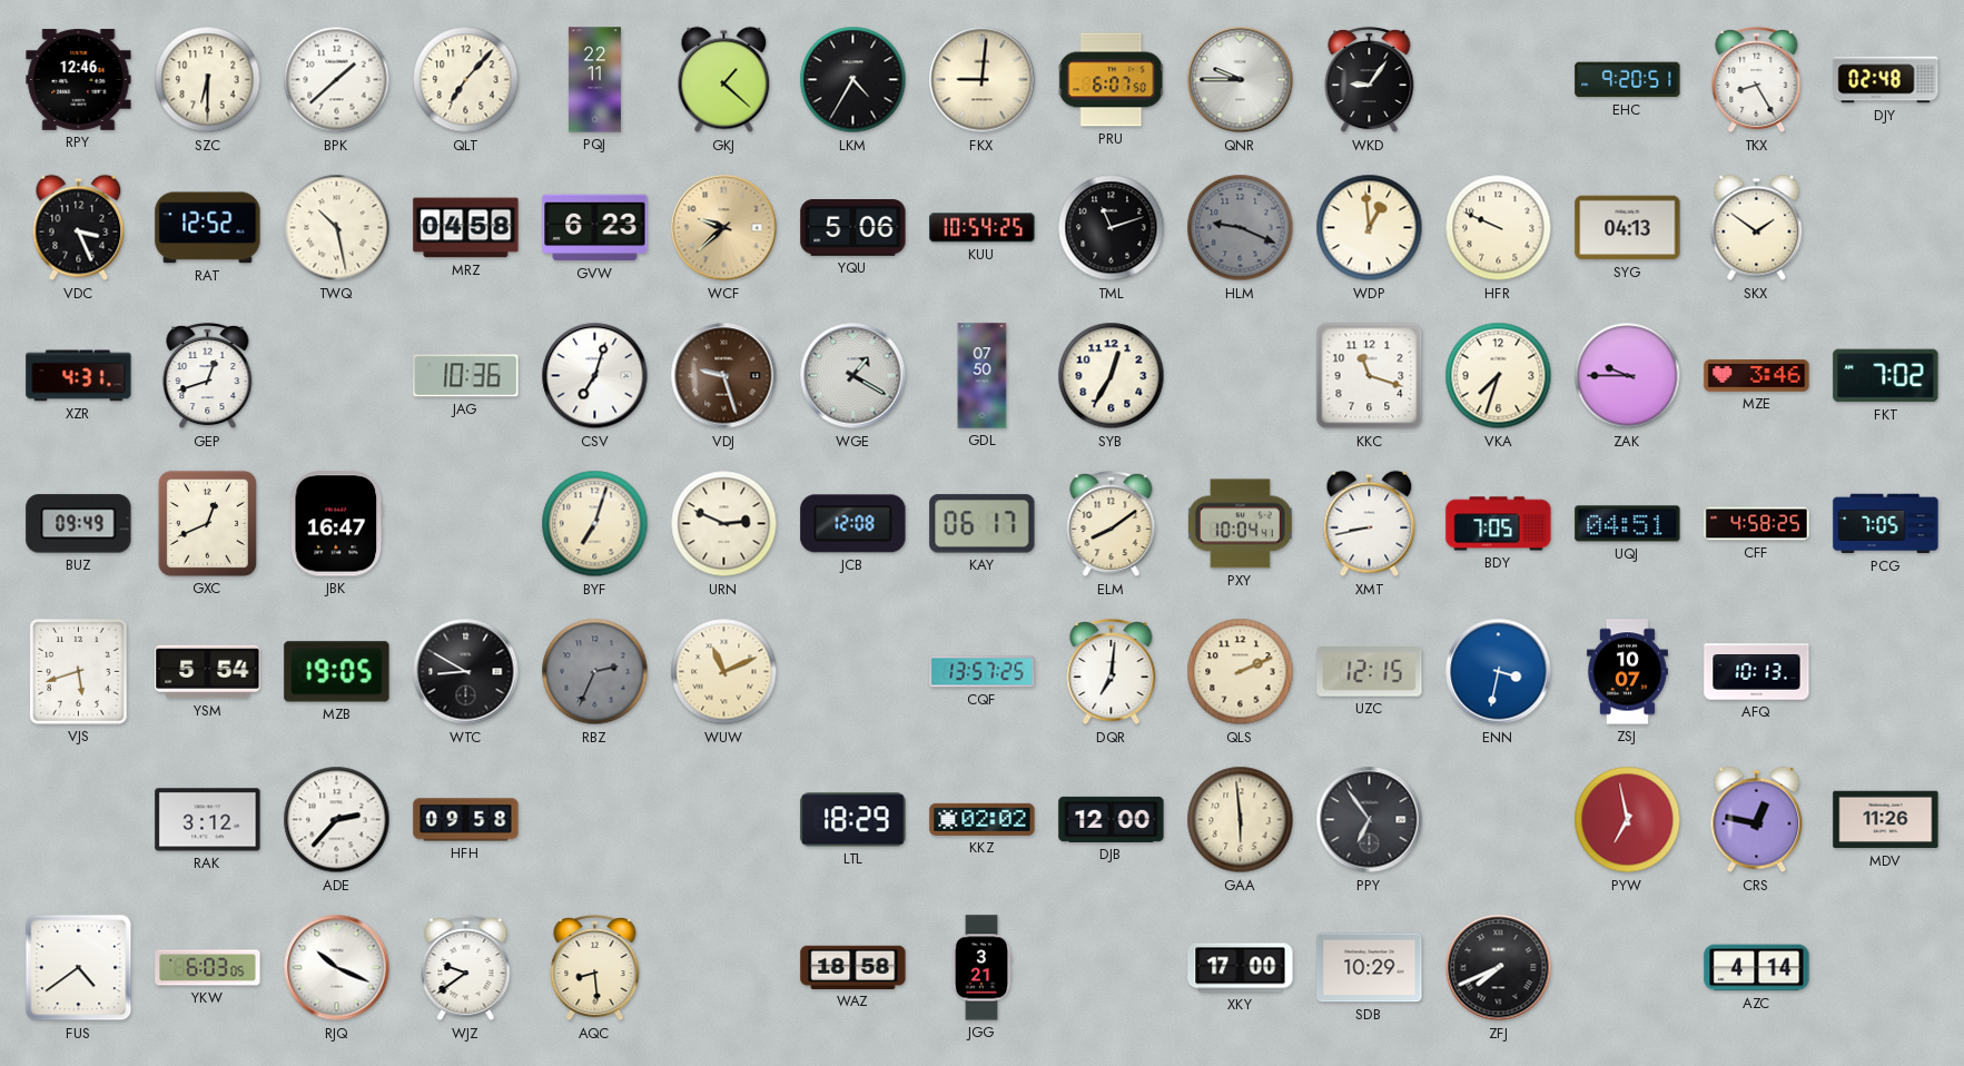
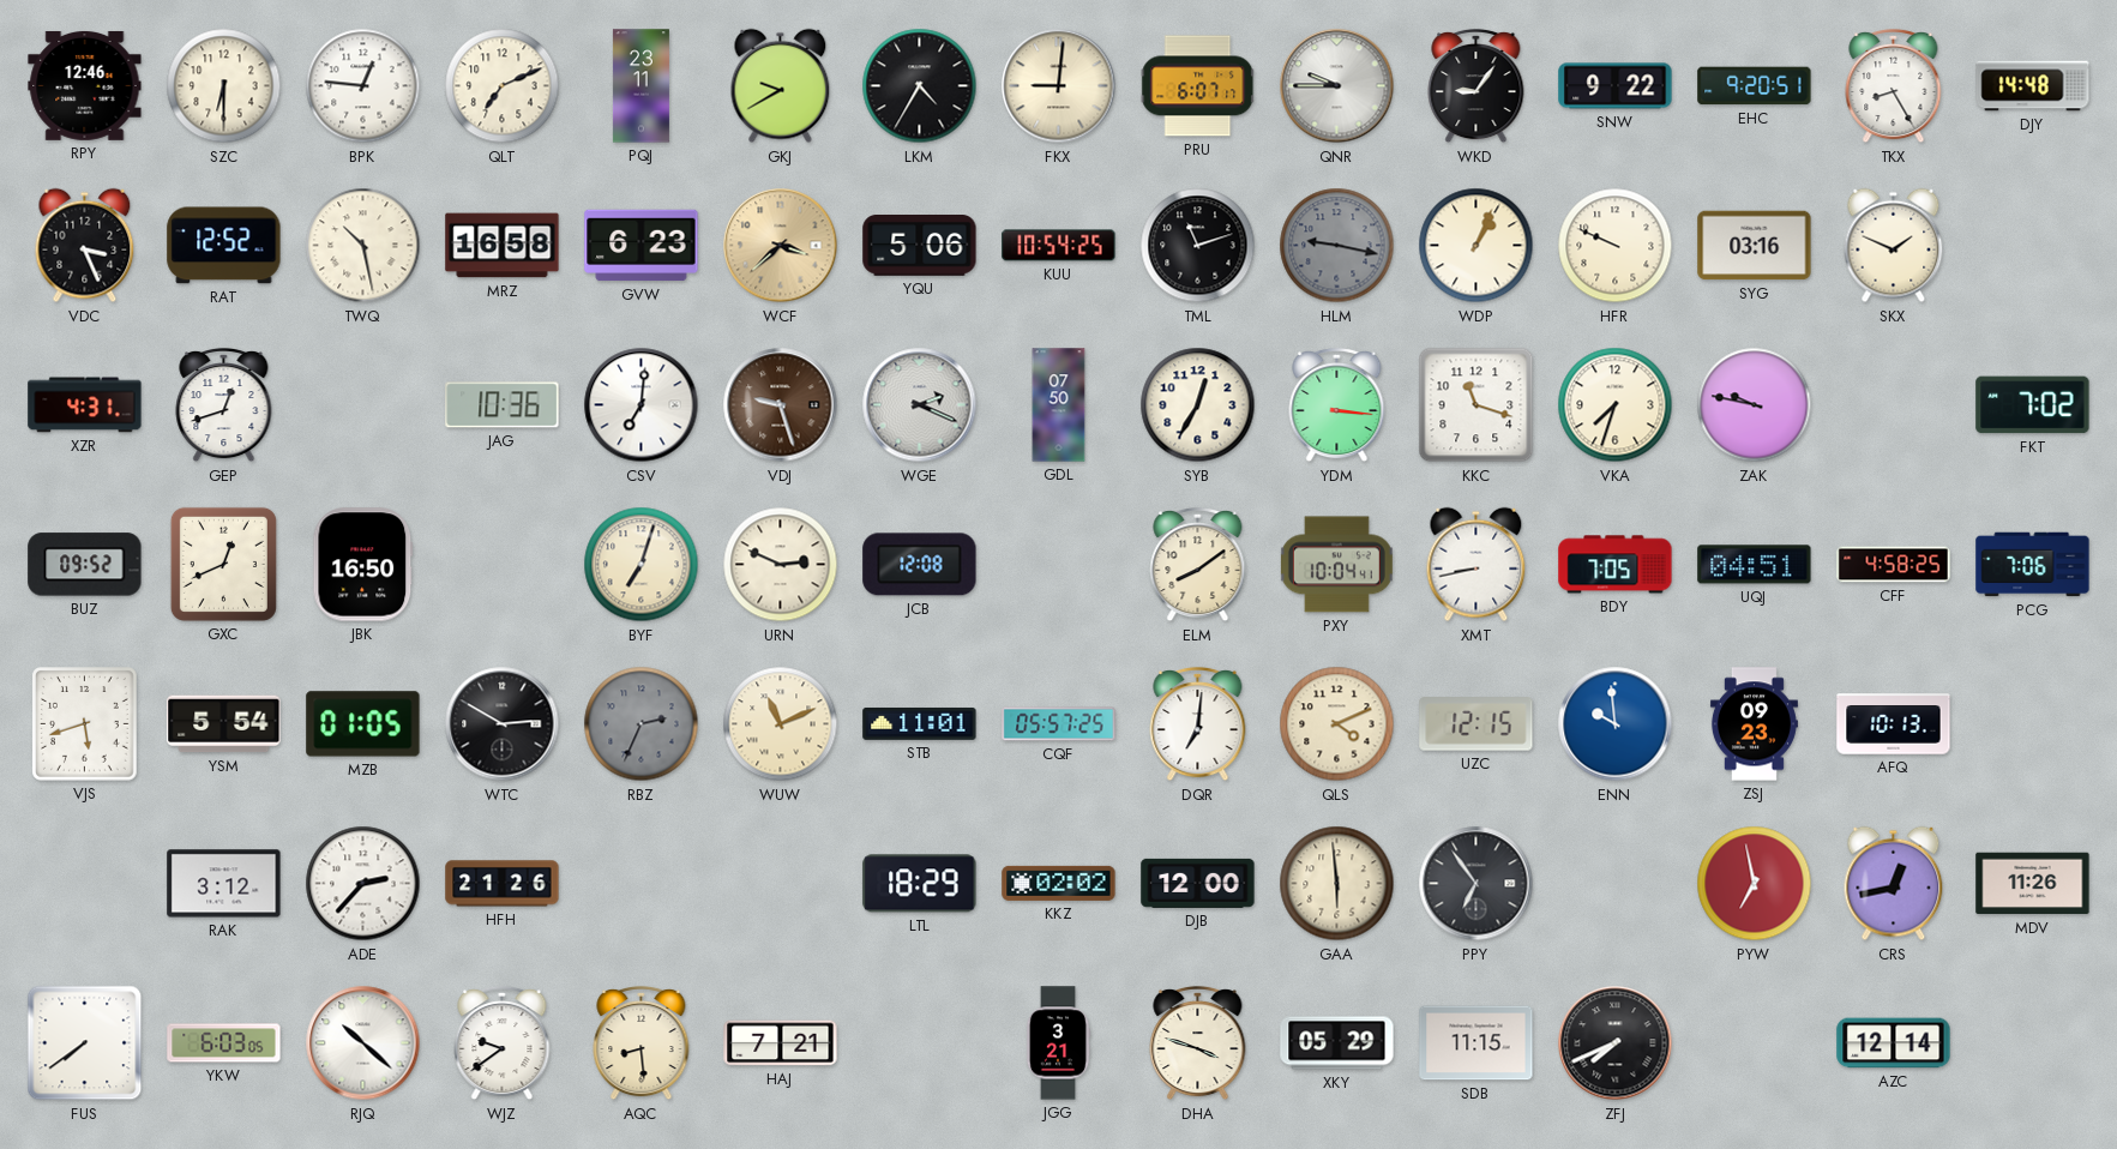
BPK: 1:38 -> 12:46 (363, 86)
QLT: 7:07 -> 7:11 (503, 86)
PQJ: 22:11 -> 23:11 (640, 86)
GKJ: 1:22 -> 9:40 (781, 86)
PRU: 6:07:50 -> 6:07:17 (1198, 86)
SNW: none -> 9:22 (1616, 86)
DJY: 02:48 -> 14:48 (2033, 86)
MRZ: 04:58 -> 16:58 (503, 246)
WCF: 9:38 -> 3:38 (781, 246)
HLM: 9:19 -> 9:17 (1337, 246)
WDP: 12:59 -> 1:04 (1477, 246)
SYG: 04:13 -> 03:16 (1755, 246)
SKX: 1:51 -> 1:49 (1894, 246)
CSV: 7:03 -> 7:01 (642, 405)
WGE: 1:20 -> 2:19 (920, 405)
YDM: none -> 3:16 (1337, 405)
ZAK: 9:45 -> 9:47 (1755, 405)
MZE: 3:46 -> none (1757, 376)
BUZ: 09:49 -> 09:52 (85, 565)
JBK: 16:47 -> 16:50 (363, 565)
KAY: 06:17 -> none (983, 524)
PCG: 7:05 -> 7:06 (2033, 565)
MZB: 19:05 -> 01:05 (363, 724)
WTC: 8:50 -> 2:50 (503, 724)
STB: none -> 11:01 (920, 723)
CQF: 13:57 -> 05:57 (1059, 724)
QLS: 2:11 -> 4:11 (1337, 724)
ENN: 3:32 -> 9:59 (1616, 724)
ZSJ: 10:07 -> 09:23 (1754, 724)
HFH: 09:58 -> 21:26 (503, 884)
CRS: 12:47 -> 12:43 (1894, 884)
FUS: 4:39 -> 7:39 (85, 1043)
RJQ: 10:19 -> 10:22 (363, 1043)
HAJ: none -> 7:21 (781, 1043)
WAZ: 18:58 -> none (853, 967)
DHA: none -> 3:48 (1198, 1043)
XKY: 17:00 -> 05:29 (1337, 1043)
SDB: 10:29 -> 11:15 (1477, 1043)
AZC: 4:14 -> 12:14 (1894, 1043)
